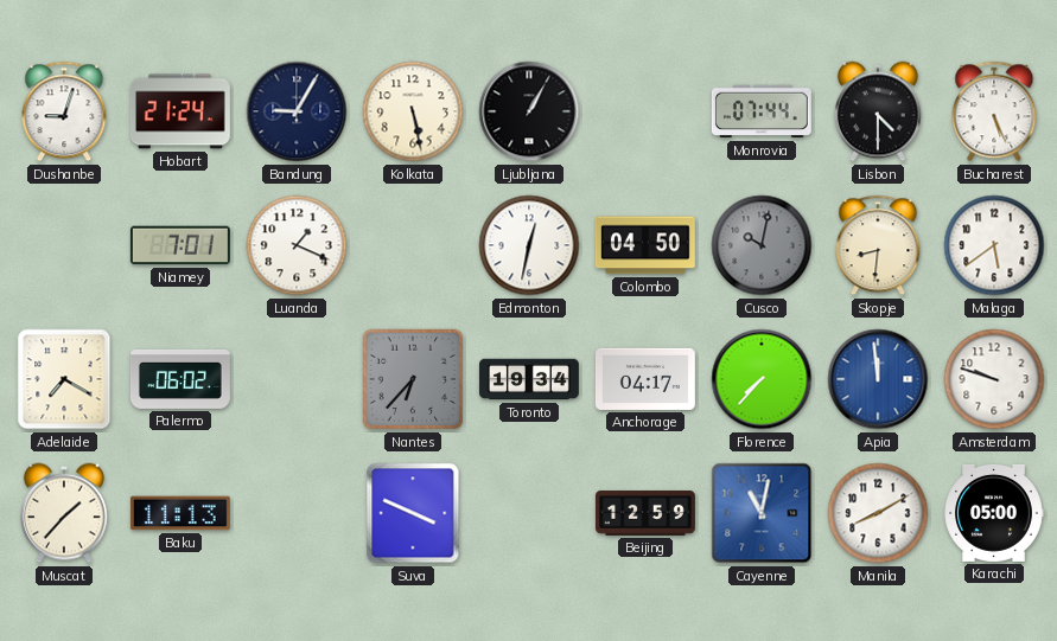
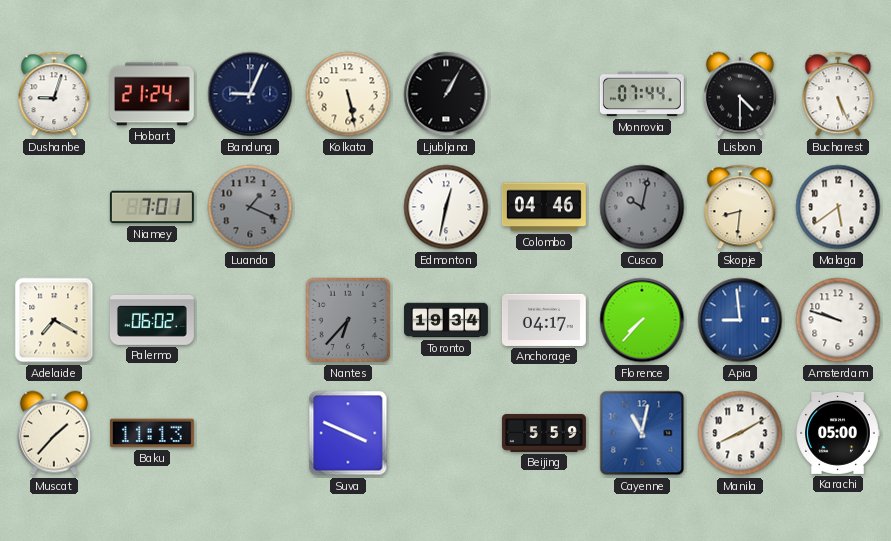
Bandung: 9:05 -> 9:04 (250, 94)
Luanda dial: white -> grey (250, 207)
Colombo: 04:50 -> 04:46 (544, 207)
Apia: 11:59 -> 8:59 (740, 320)
Beijing: 12:59 -> 5:59 (544, 433)
